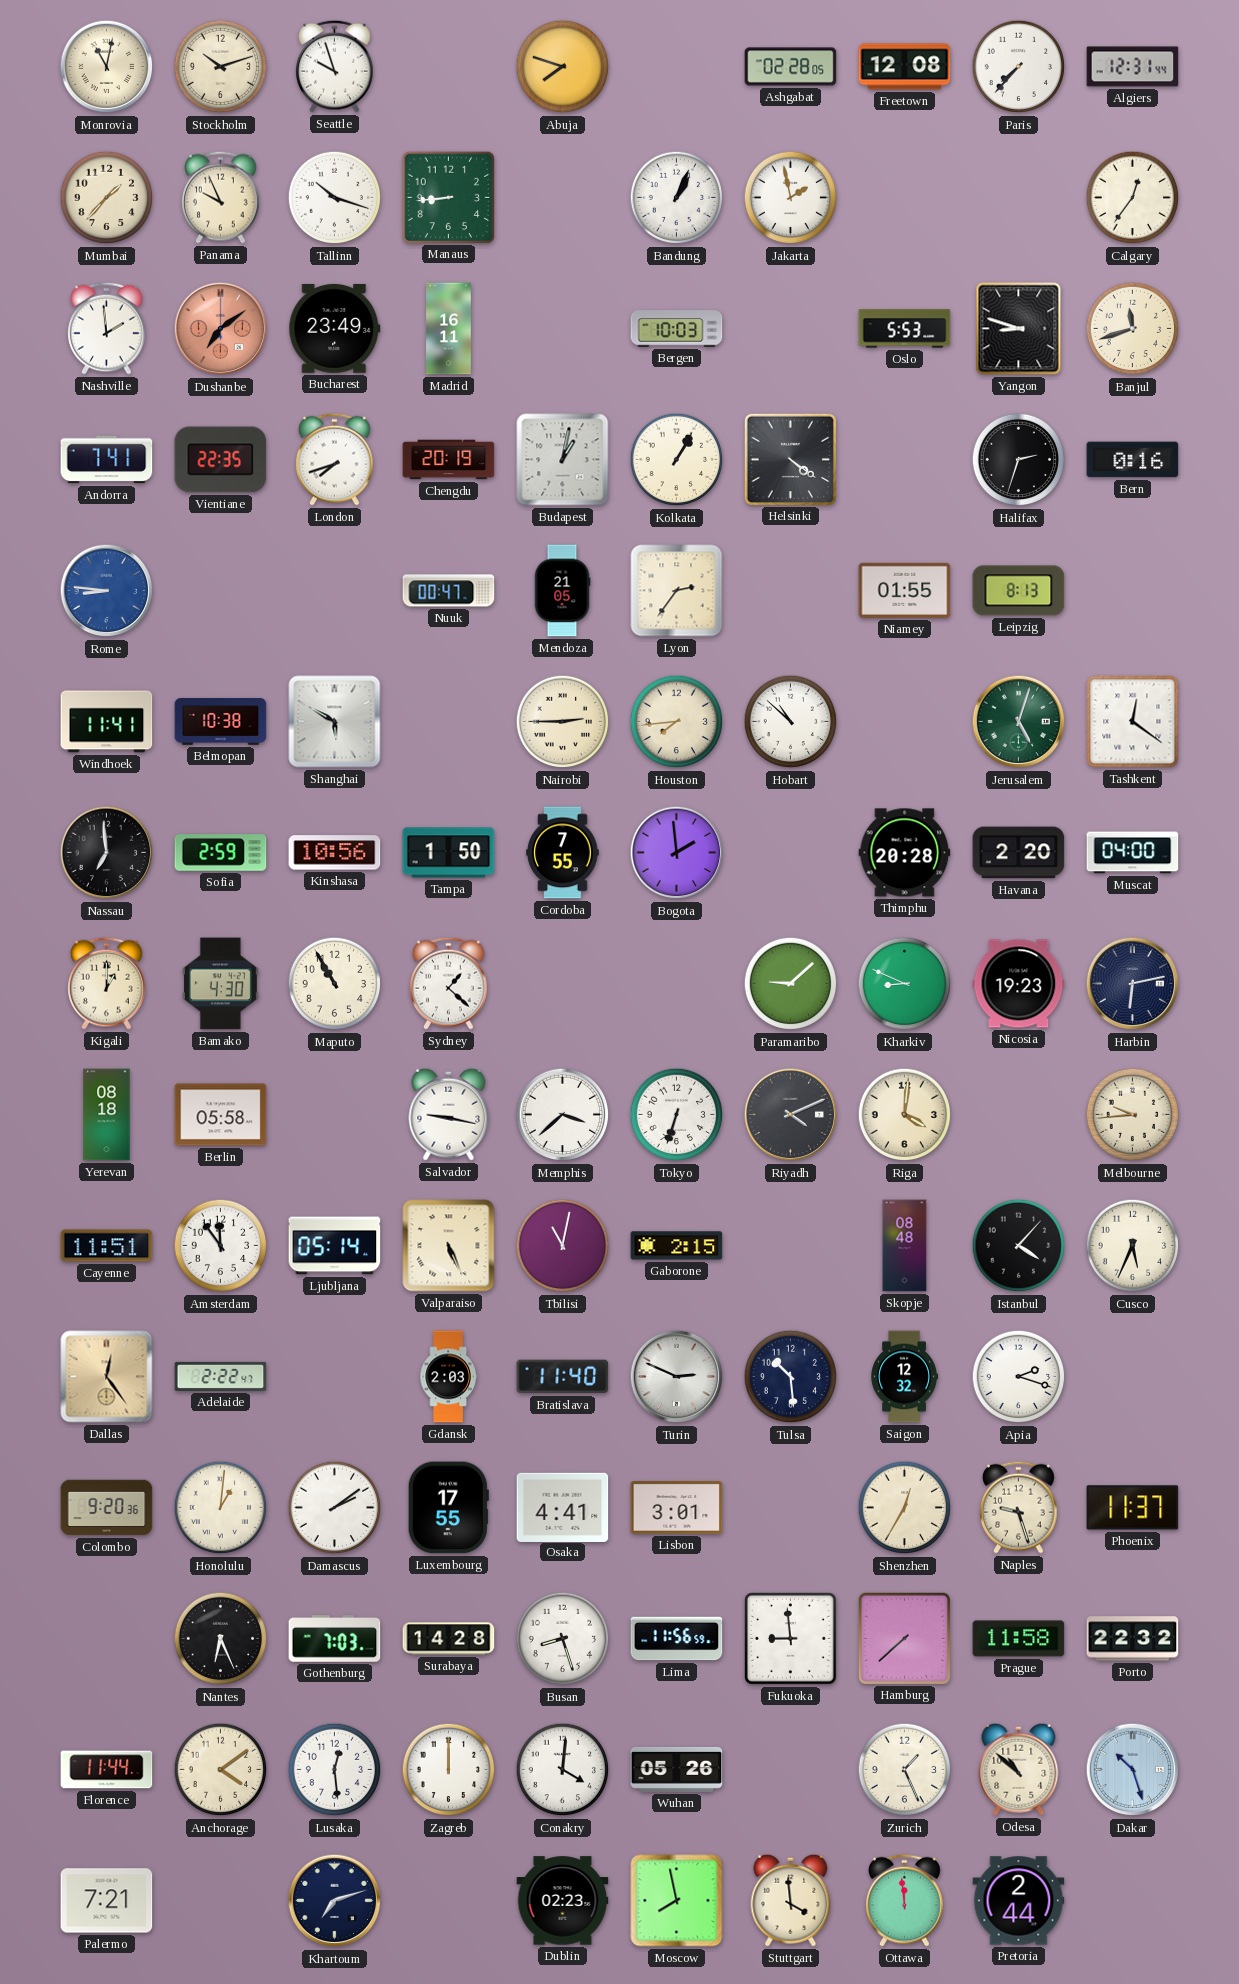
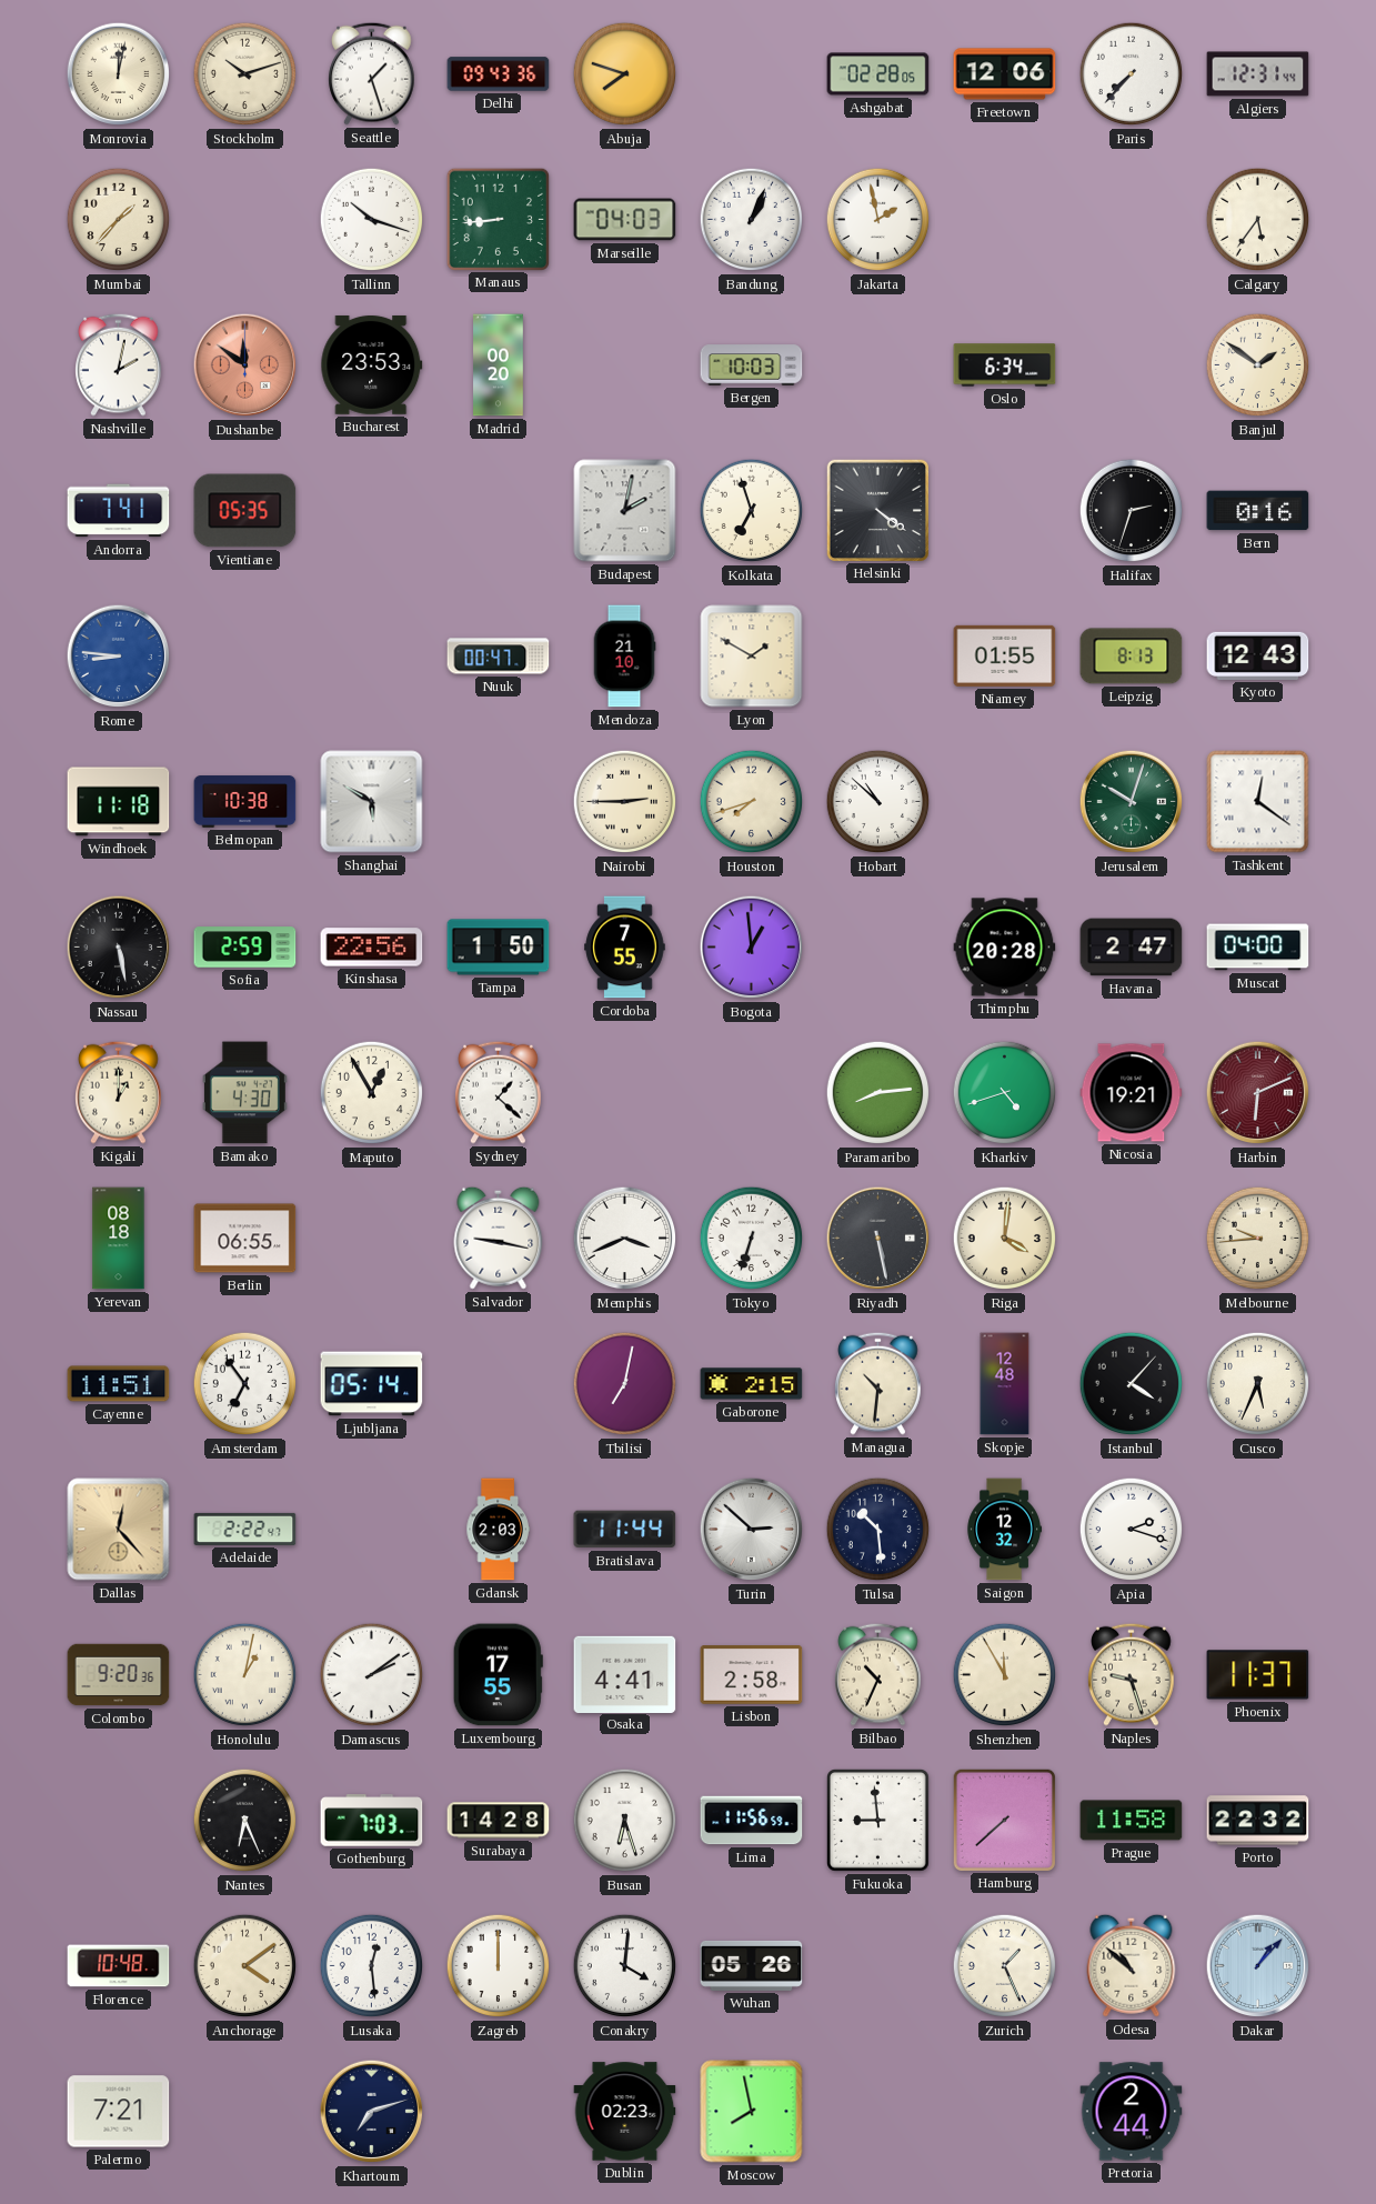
Monrovia: 11:02 -> 12:02 (119, 74)
Seattle: 9:57 -> 1:27 (372, 73)
Delhi: none -> 09:43 (499, 74)
Freetown: 12:08 -> 12:06 (1005, 74)
Panama: 9:56 -> none (221, 197)
Marseille: none -> 04:03 (625, 220)
Calgary: 12:36 -> 5:36 (1258, 220)
Nashville: 1:59 -> 2:02 (119, 364)
Dushanbe: 7:09 -> 11:51 (245, 365)
Bucharest: 23:49 -> 23:53 (372, 364)
Madrid: 16:11 -> 00:20 (499, 365)
Oslo: 5:53 -> 6:34 (1005, 365)
Yangon: 8:48 -> none (1019, 329)
Banjul: 11:42 -> 1:51 (1258, 365)
Vientiane: 22:35 -> 05:35 (245, 511)
London: 7:42 -> none (335, 459)
Chengdu: 20:19 -> none (449, 460)
Budapest: 1:02 -> 2:02 (625, 511)
Kolkata: 1:05 -> 6:57 (752, 511)
Mendoza: 21:05 -> 21:10 (624, 657)
Lyon: 2:36 -> 1:50 (752, 657)
Kyoto: none -> 12:43 (1258, 655)
Windhoek: 11:41 -> 11:18 (119, 802)
Houston: 7:44 -> 7:42 (752, 802)
Jerusalem: 5:03 -> 10:03 (1132, 802)
Nassau: 6:59 -> 5:28 (119, 948)
Kinshasa: 10:56 -> 22:56 (372, 948)
Bogota: 1:59 -> 12:59 (752, 948)
Havana: 2:20 -> 2:47 (1132, 948)
Maputo: 10:55 -> 12:55 (372, 1093)
Paramaribo: 9:08 -> 8:14 (878, 1093)
Kharkiv: 8:49 -> 4:42 (1005, 1093)
Nicosia: 19:23 -> 19:21 (1132, 1093)
Harbin: 6:13 -> 6:11 (1258, 1093)
Harbin dial: navy -> burgundy (1258, 1093)
Berlin: 05:58 -> 06:55 (245, 1239)
Memphis: 3:38 -> 3:41 (625, 1239)
Riyadh: 4:11 -> 5:28 (878, 1239)
Amsterdam: 11:54 -> 6:54 (245, 1384)
Valparaiso: 5:26 -> none (449, 1246)
Tbilisi: 11:02 -> 7:02 (625, 1384)
Managua: none -> 10:31 (878, 1383)
Skopje: 08:48 -> 12:48 (1005, 1384)
Dallas: 12:24 -> 12:23 (119, 1530)
Bratislava: 11:40 -> 11:44 (625, 1530)
Turin: 2:49 -> 2:52 (752, 1530)
Honolulu: 1:01 -> 1:02 (245, 1675)
Lisbon: 3:01 -> 2:58 (752, 1675)
Bilbao: none -> 10:34 (878, 1674)
Shenzhen: 12:35 -> 11:55 (1005, 1675)
Busan: 8:27 -> 6:27 (625, 1821)
Florence: 11:44 -> 10:48 (119, 1966)
Dakar: 10:27 -> 1:07 (1258, 1966)
Stuttgart: 3:59 -> none (791, 1900)
Ottawa: 11:59 -> none (905, 1900)
